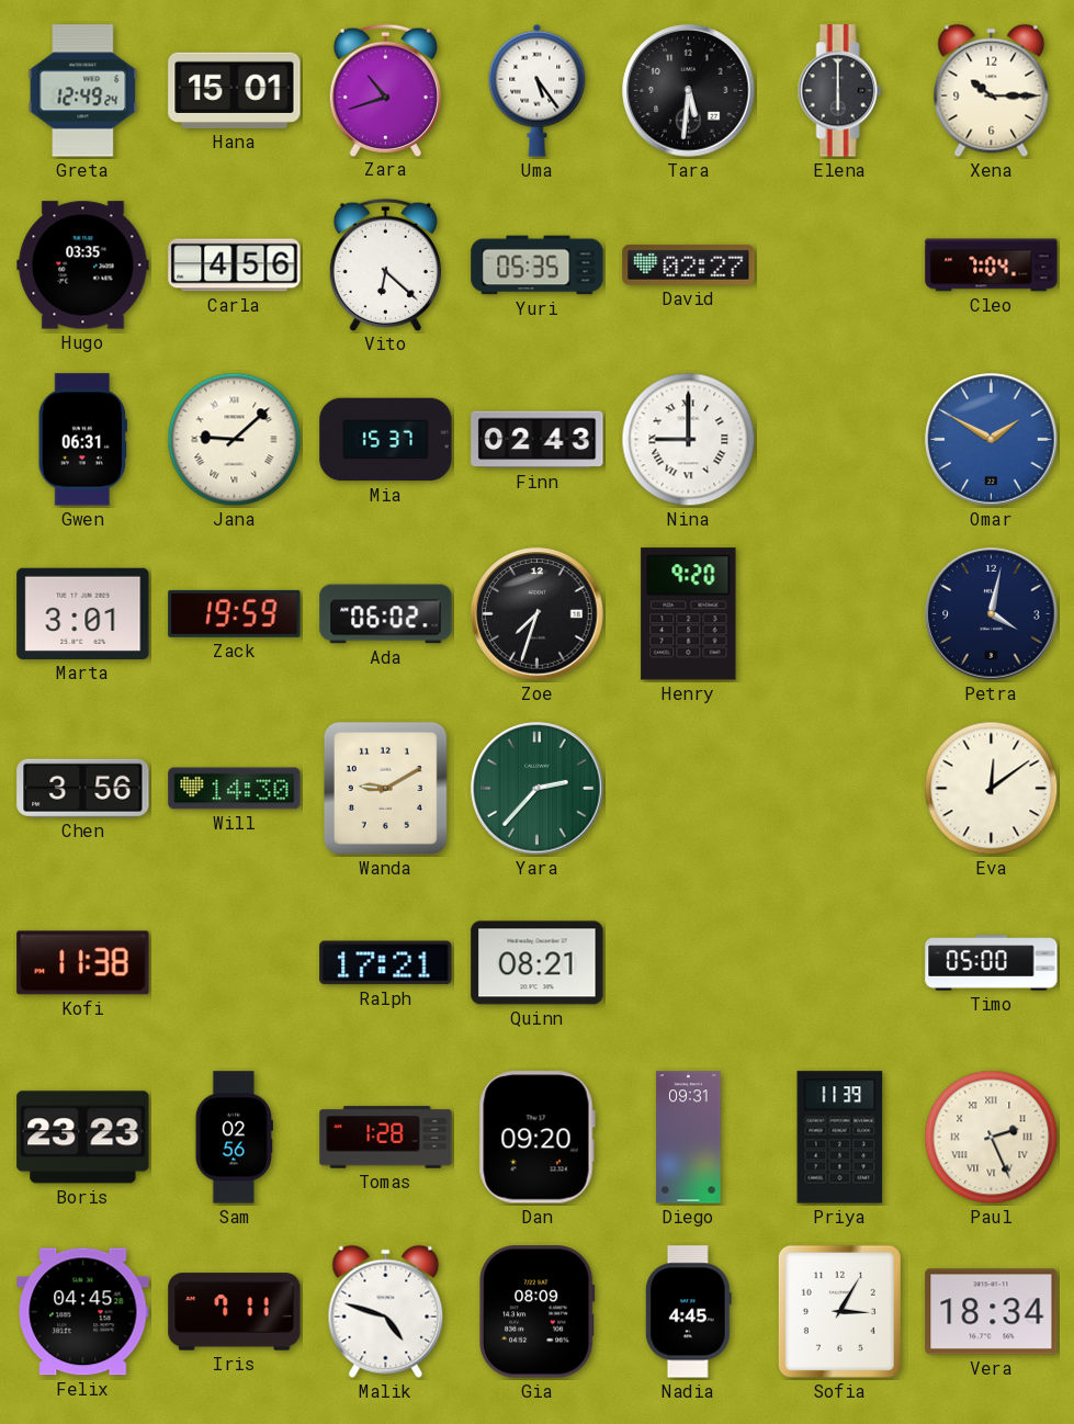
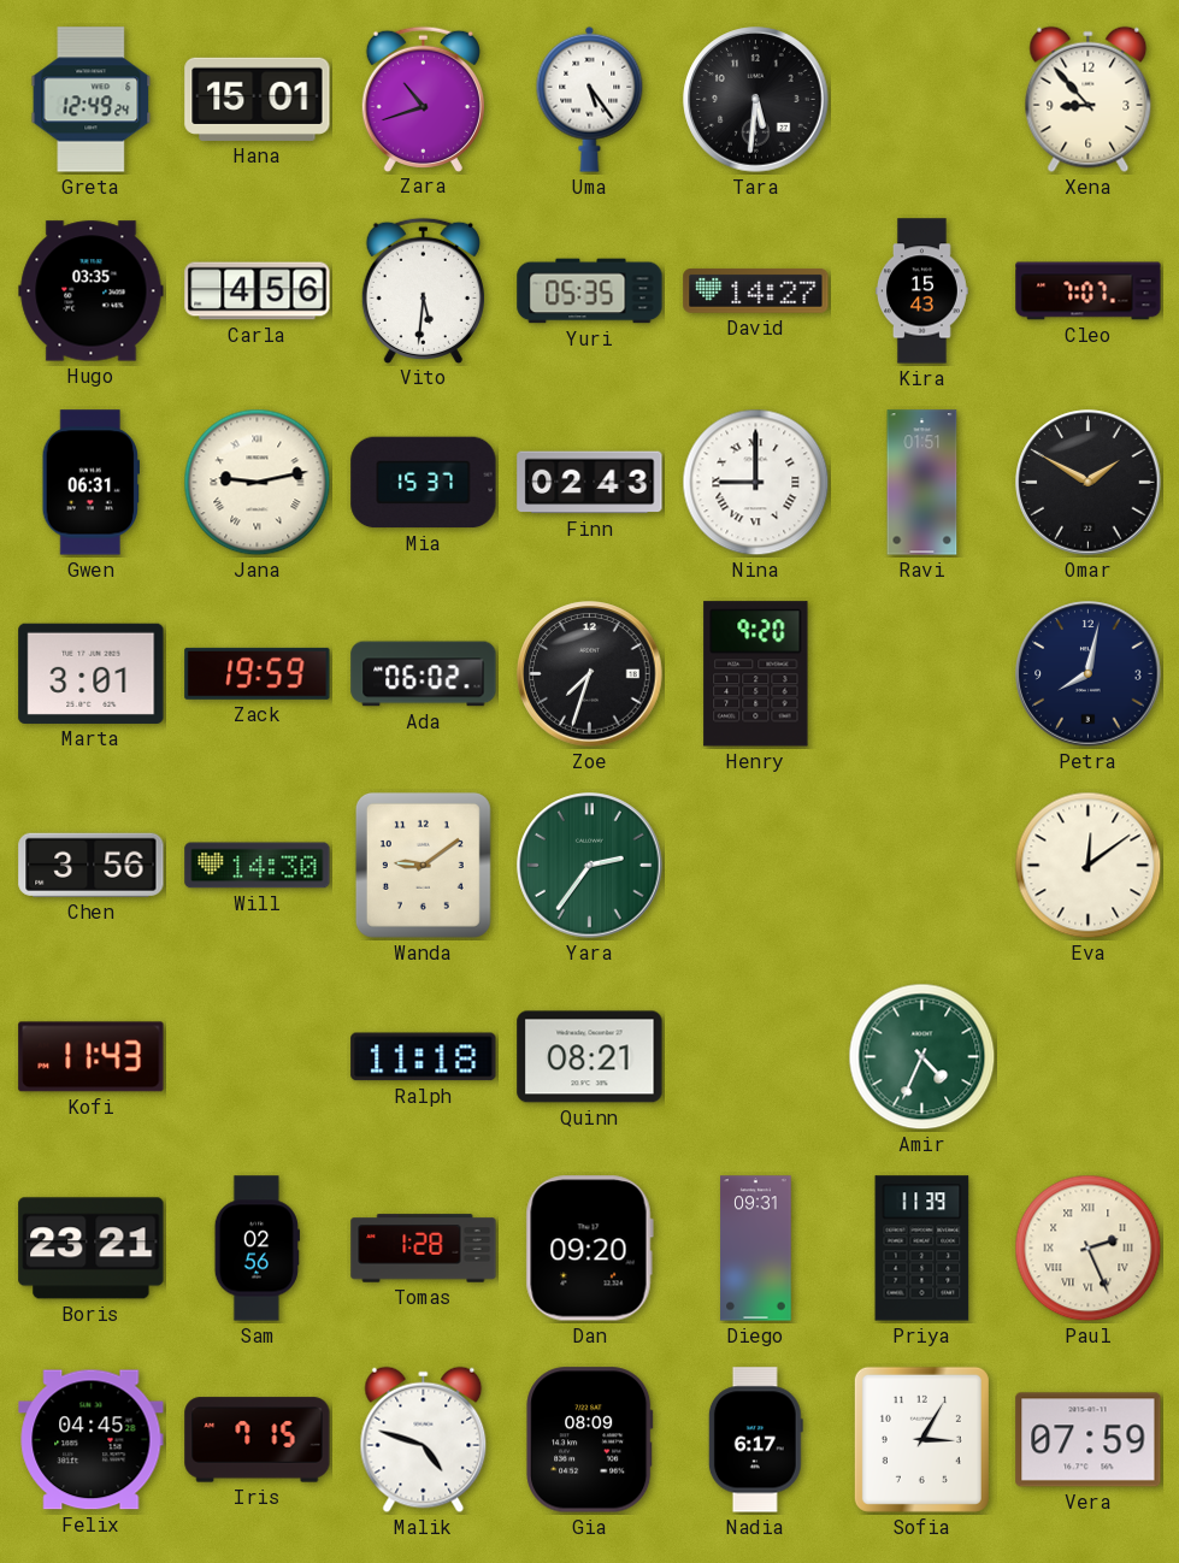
Elena: 6:00 -> none (839, 91)
Xena: 10:15 -> 8:53 (1089, 100)
Vito: 6:22 -> 5:31 (423, 290)
David: 02:27 -> 14:27 (756, 291)
Kira: none -> 15:43 (921, 291)
Cleo: 7:04 -> 7:07 (1089, 291)
Jana: 9:08 -> 9:13 (258, 483)
Ravi: none -> 01:51 (922, 483)
Omar dial: blue -> black (1089, 483)
Petra: 4:02 -> 8:02 (1089, 674)
Wanda: 9:10 -> 9:09 (423, 865)
Yara: 2:37 -> 2:36 (590, 866)
Kofi: 11:38 -> 11:43 (92, 1057)
Ralph: 17:21 -> 11:18 (424, 1057)
Amir: none -> 4:34 (922, 1057)
Timo: 05:00 -> none (992, 963)
Boris: 23:23 -> 23:21 (92, 1249)
Iris: 7:11 -> 7:15 (258, 1440)
Nadia: 4:45 -> 6:17 (755, 1440)
Vera: 18:34 -> 07:59 (1089, 1440)
